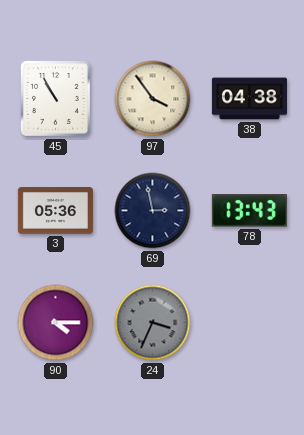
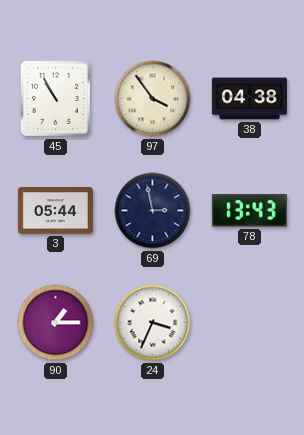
3: 05:36 -> 05:44 (55, 211)
90: 4:15 -> 1:15 (56, 323)
24 dial: grey -> white (153, 323)
